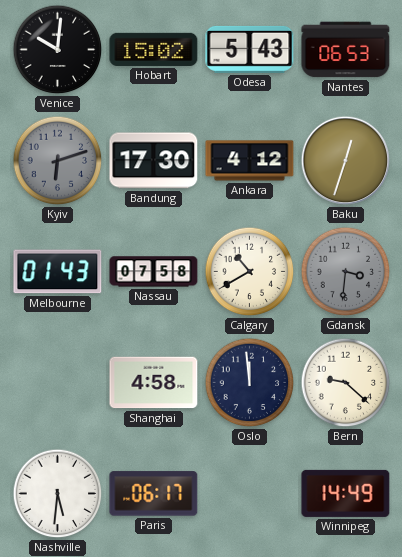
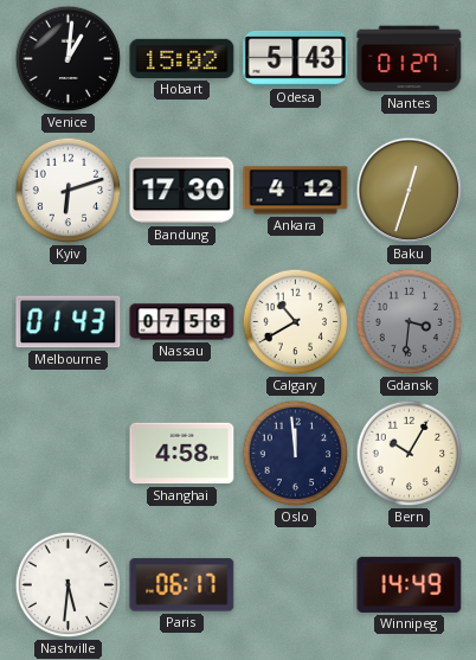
Venice: 10:01 -> 1:01 (69, 59)
Nantes: 06:53 -> 01:27 (410, 59)
Kyiv dial: grey -> white (69, 191)
Bern: 9:22 -> 10:05 (410, 454)
